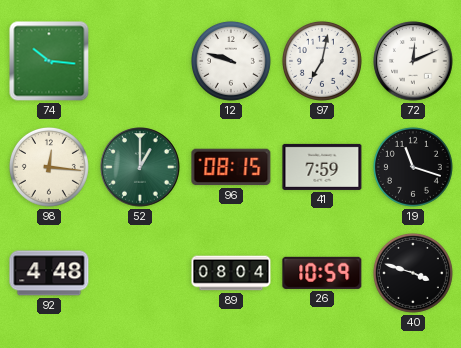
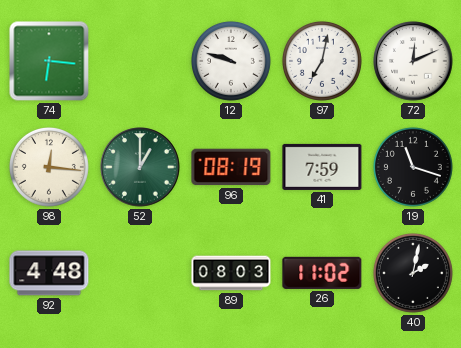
74: 10:16 -> 6:16 (49, 61)
96: 08:15 -> 08:19 (231, 167)
89: 08:04 -> 08:03 (231, 273)
26: 10:59 -> 11:02 (322, 273)
40: 3:48 -> 2:02 (413, 273)
